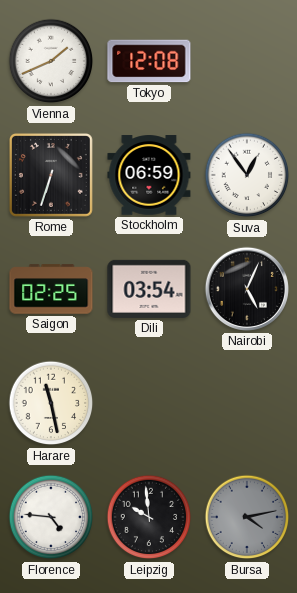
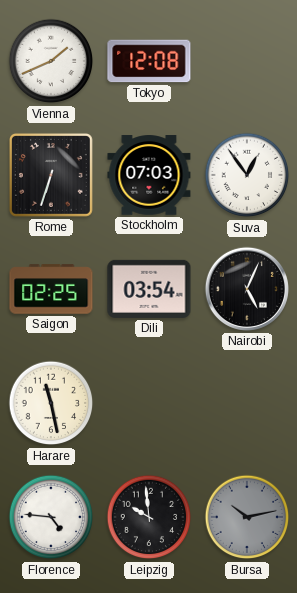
Stockholm: 06:59 -> 07:03 (149, 175)
Bursa: 4:13 -> 10:13 (247, 517)
